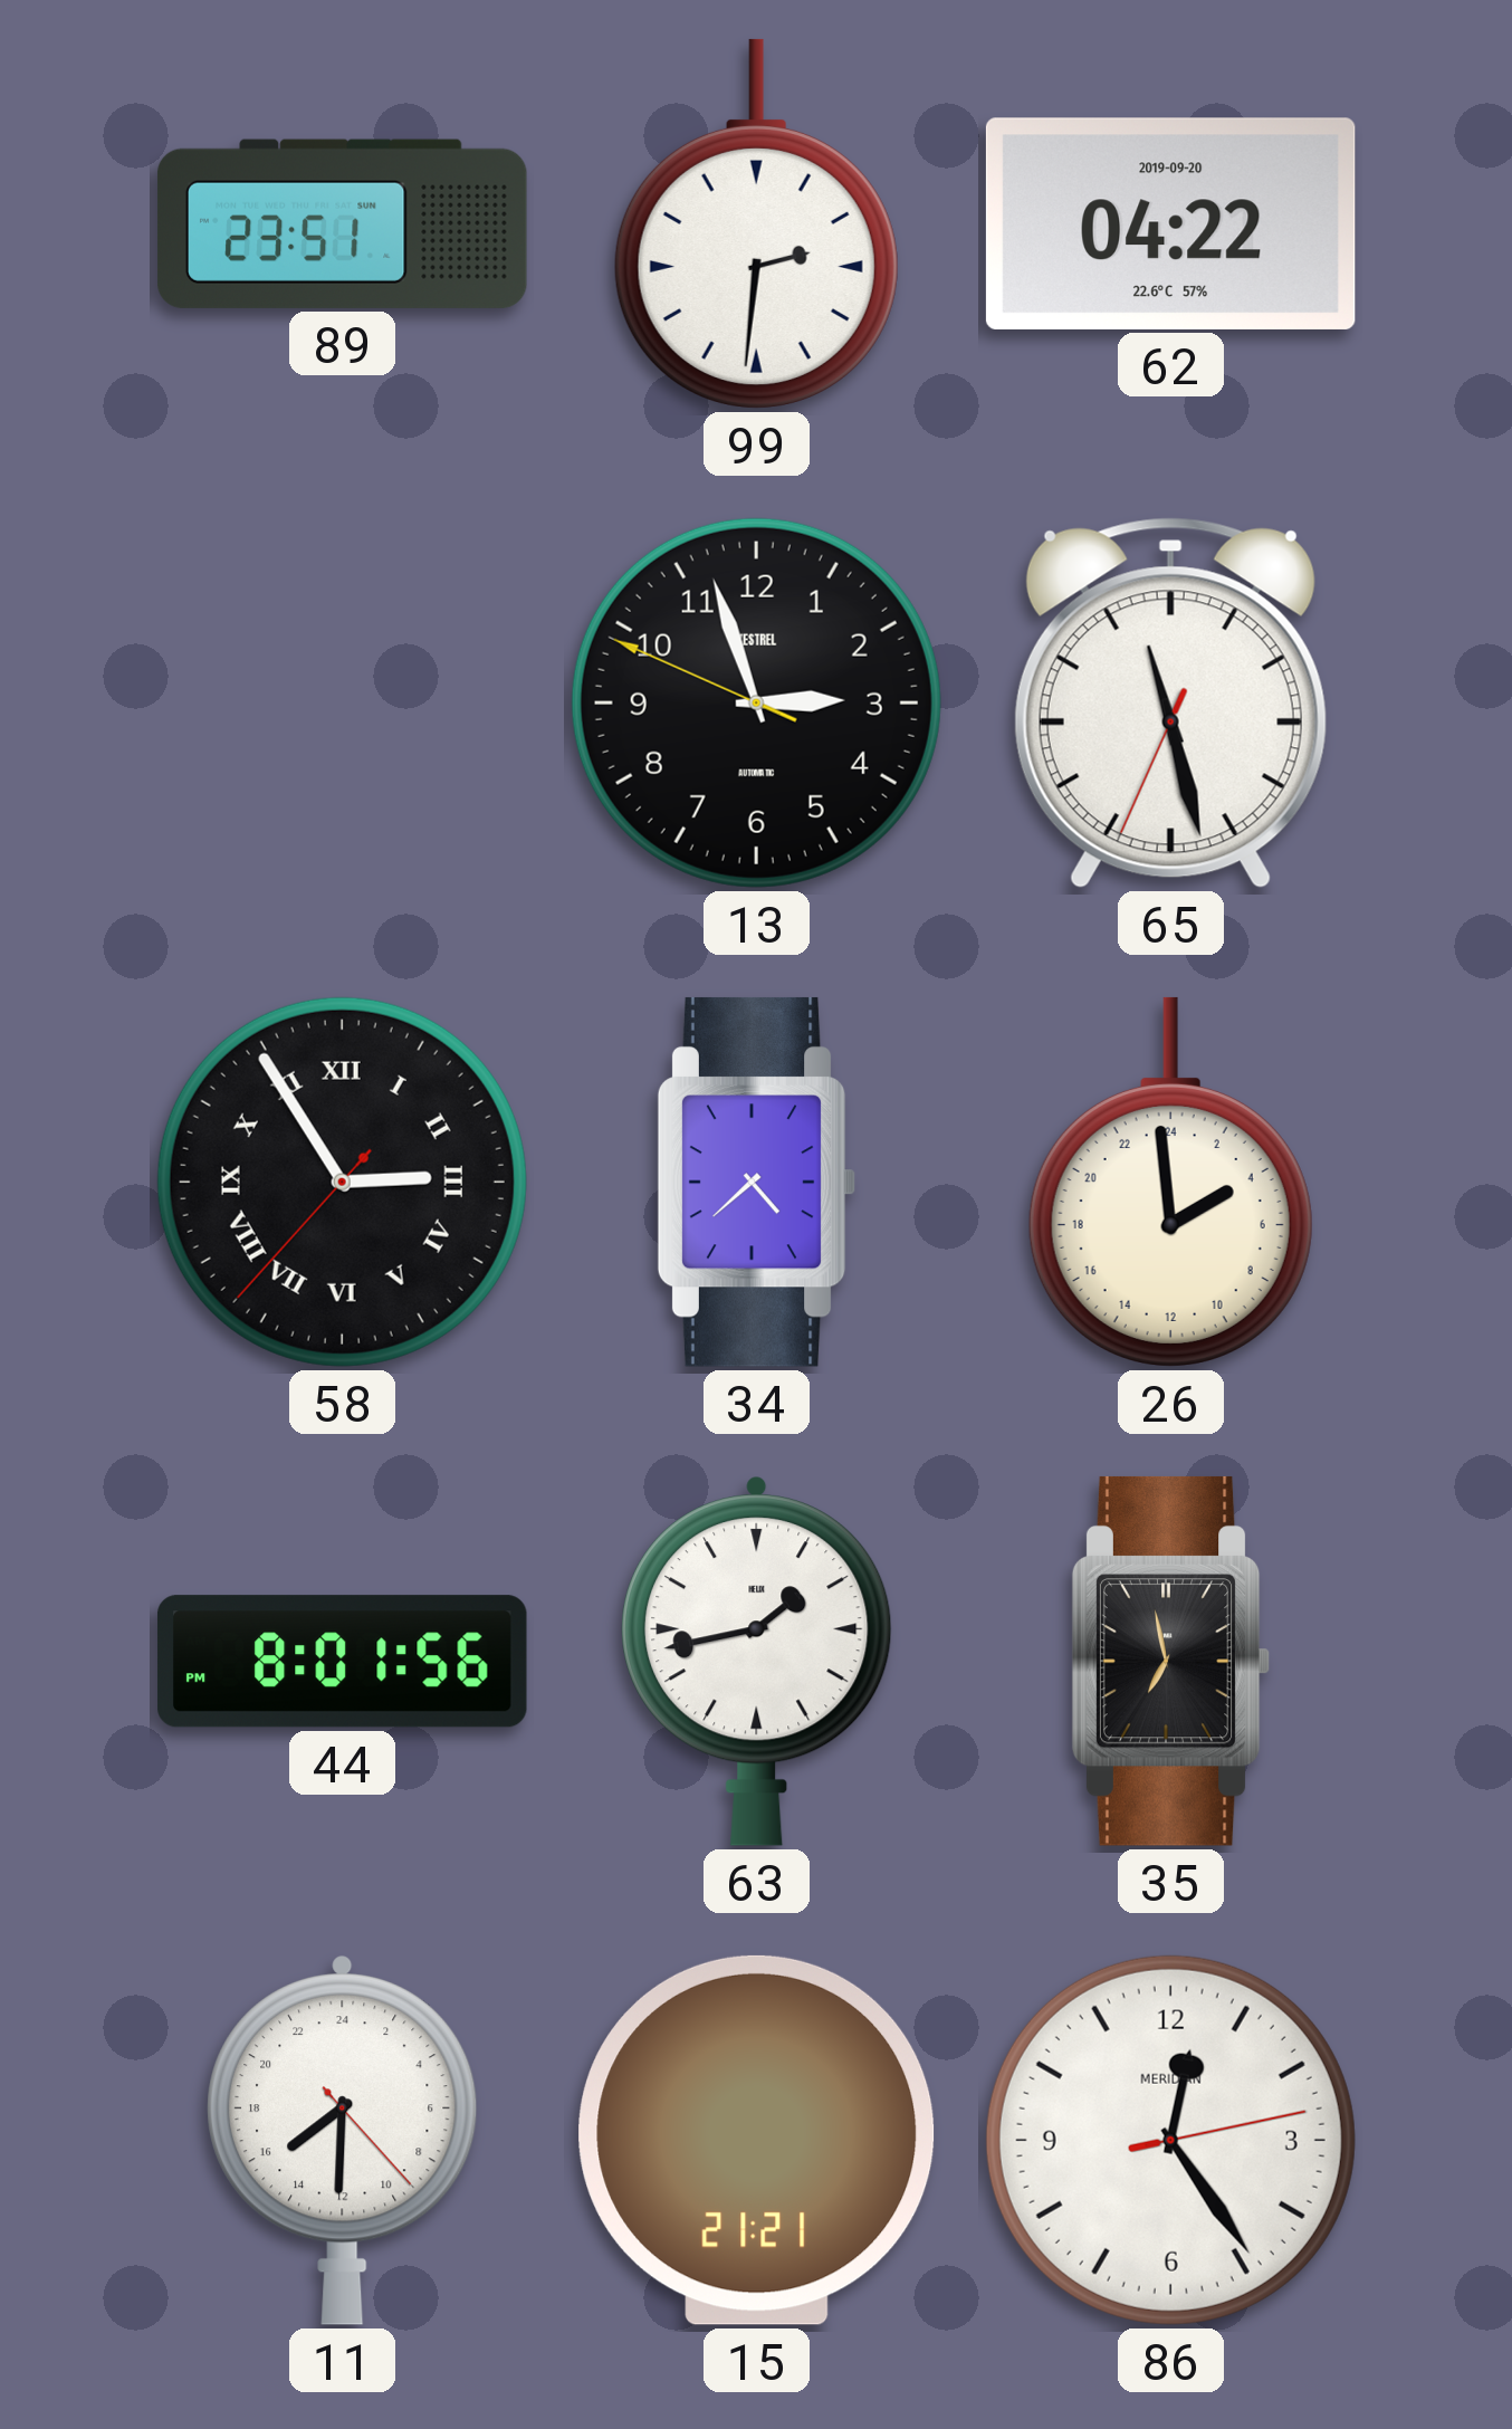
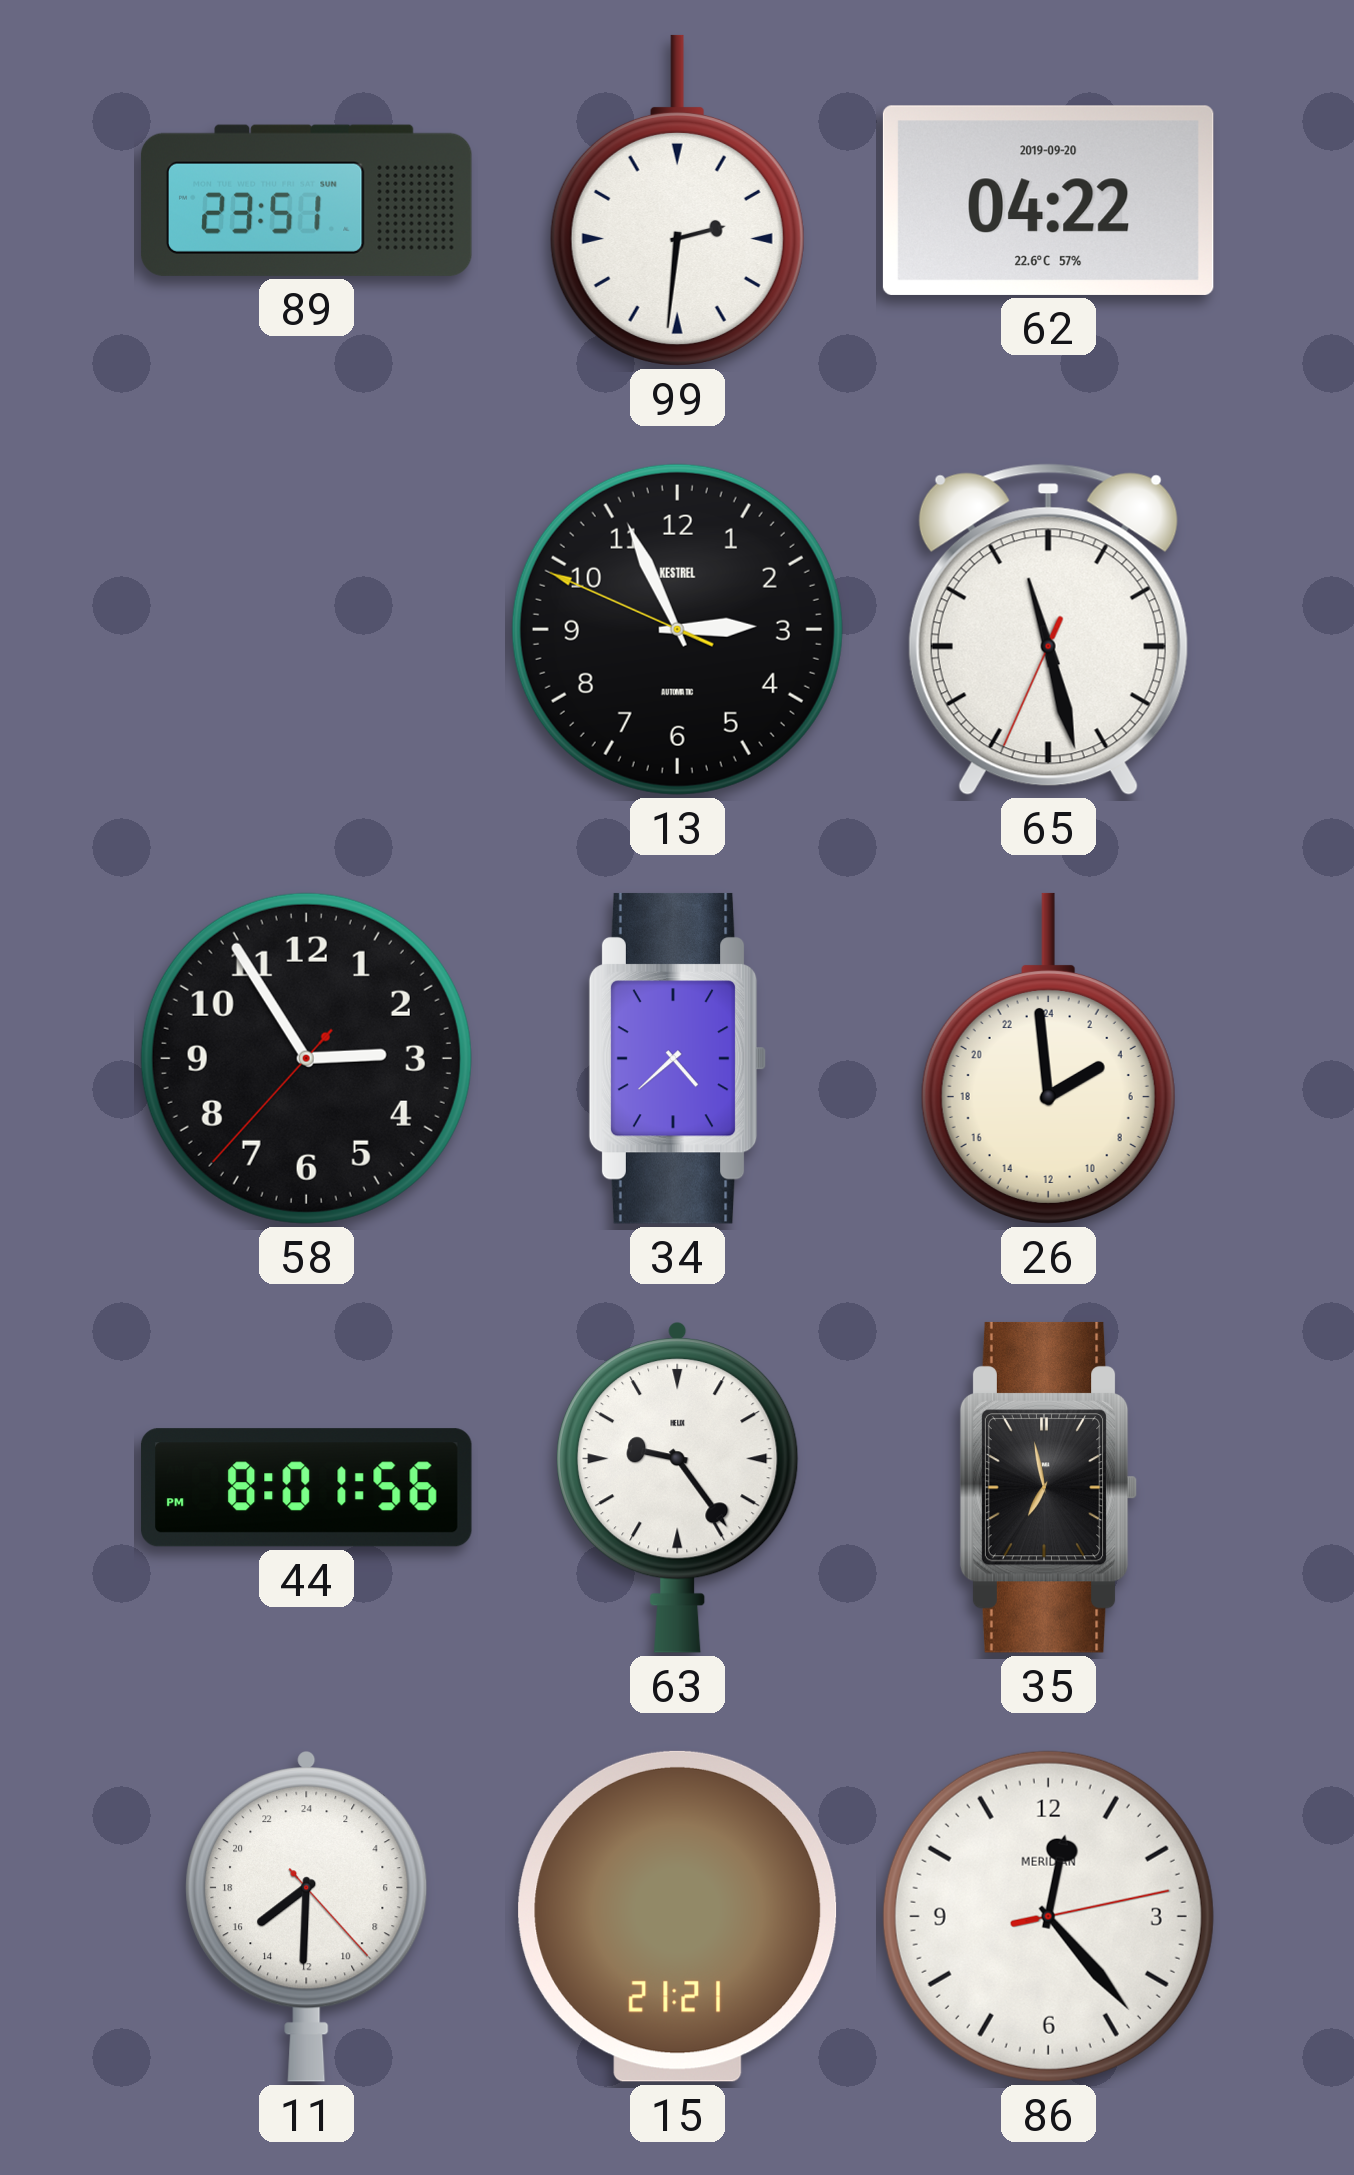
13: 2:56 -> 2:55 (677, 629)
58 numerals: Roman -> Arabic (306, 1058)
63: 1:43 -> 9:24 (678, 1488)
86: 12:24 -> 12:23 (1048, 1916)
